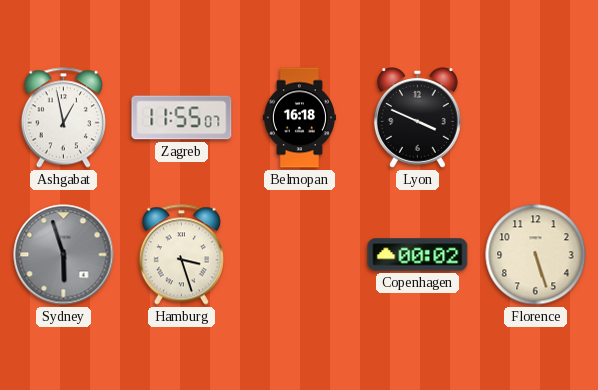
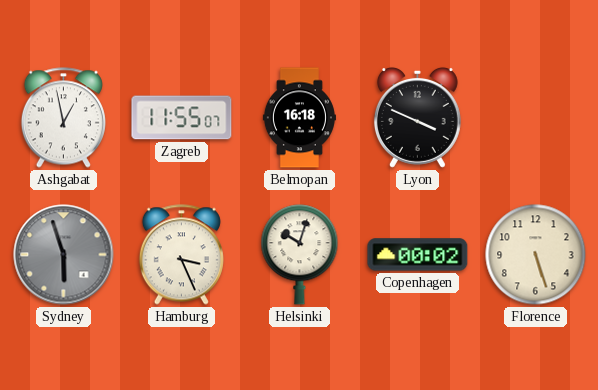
Hamburg: 3:27 -> 3:26 (181, 255)
Helsinki: none -> 10:03 (300, 255)
